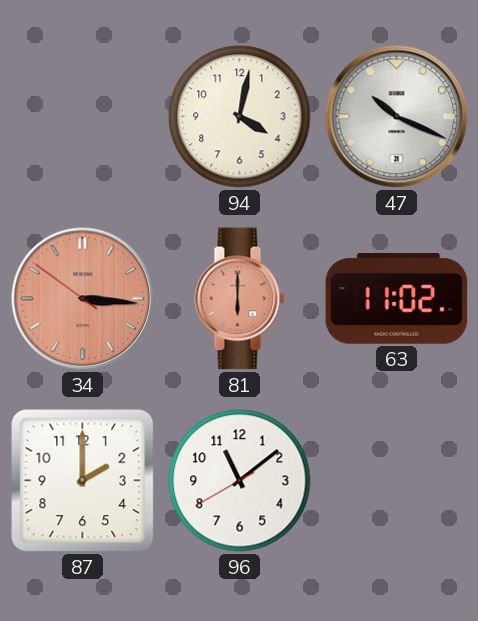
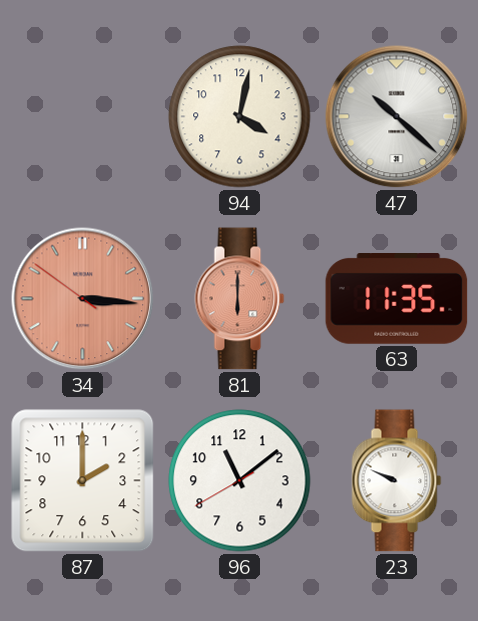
47: 10:19 -> 10:22 (397, 117)
63: 11:02 -> 11:35 (397, 299)
23: none -> 9:49 (397, 481)
